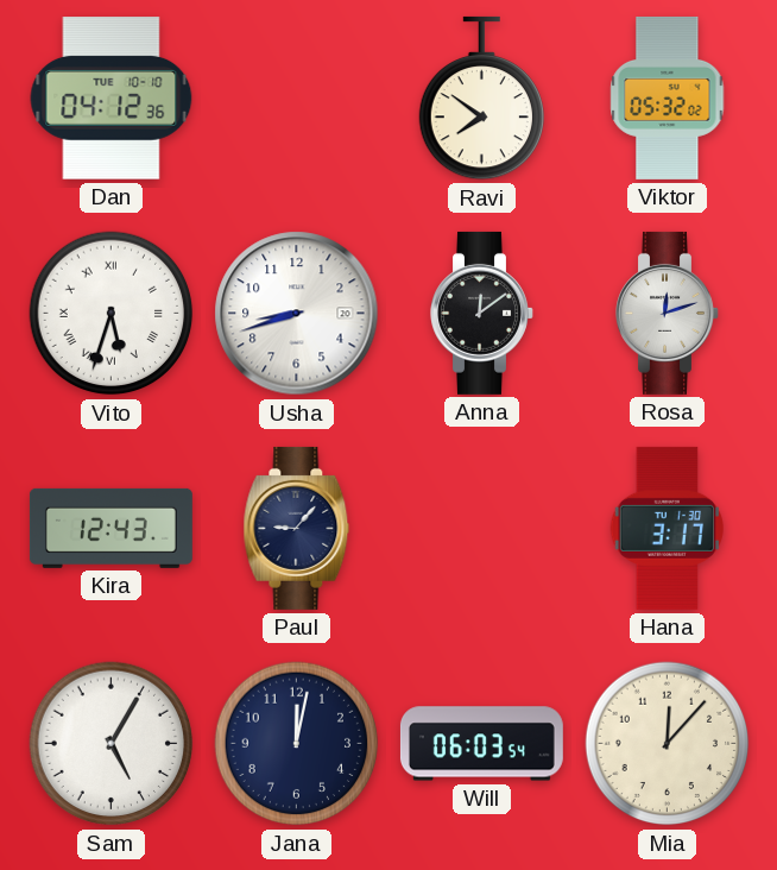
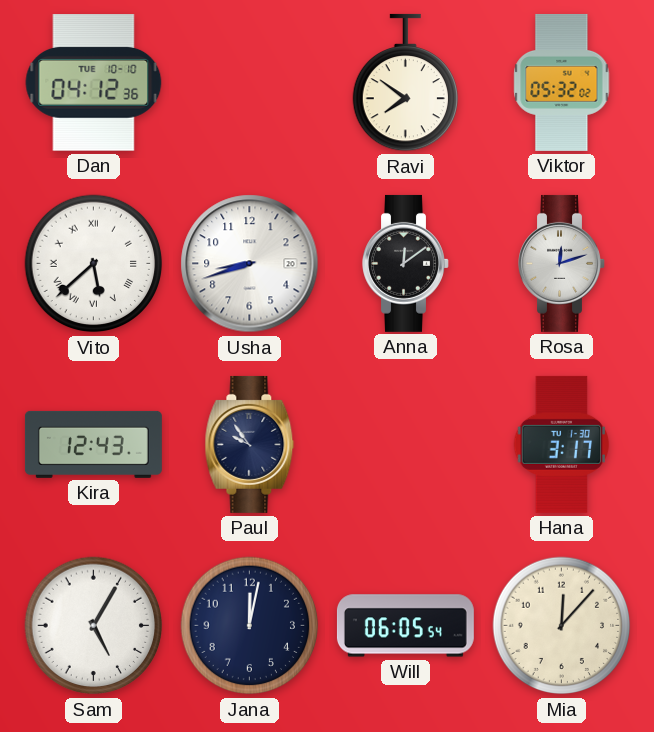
Vito: 5:33 -> 5:38 (94, 264)
Paul: 9:07 -> 9:54 (250, 444)
Will: 06:03 -> 06:05 (405, 626)
